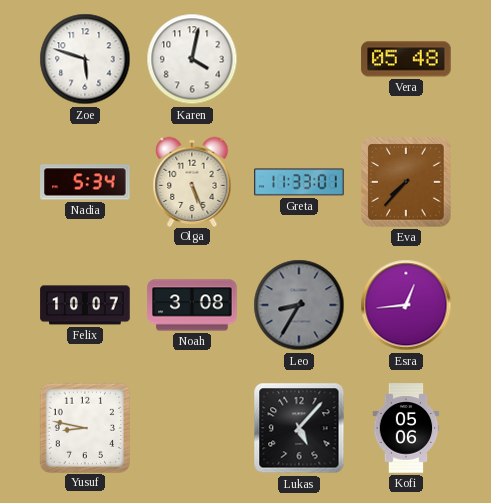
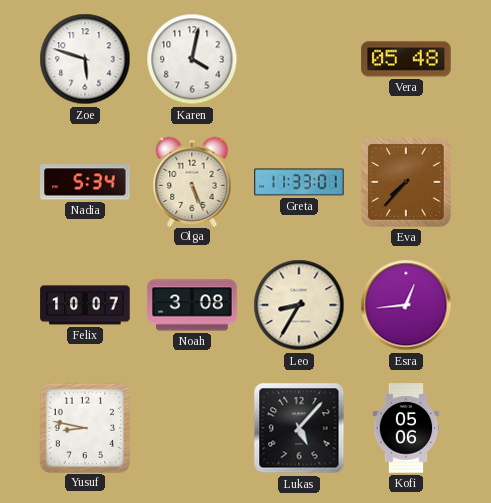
Leo dial: grey -> cream (299, 305)
